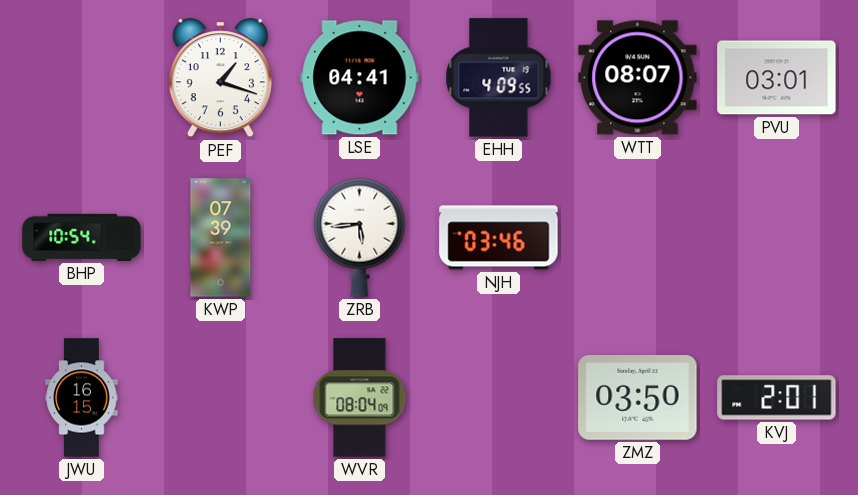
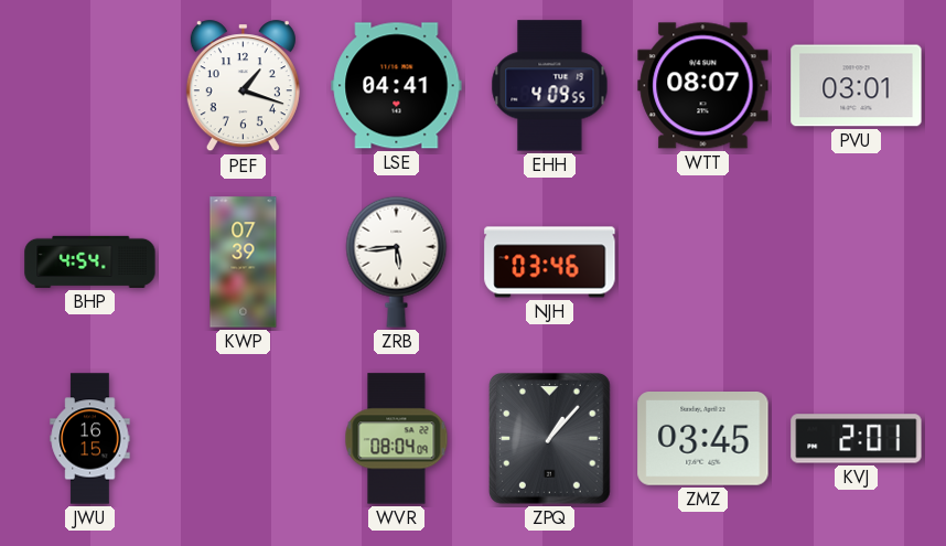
BHP: 10:54 -> 4:54 (90, 261)
ZPQ: none -> 1:07 (550, 439)
ZMZ: 03:50 -> 03:45 (703, 439)
